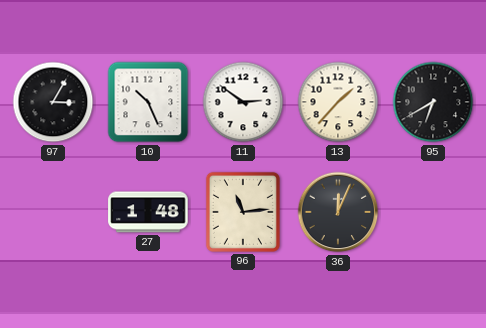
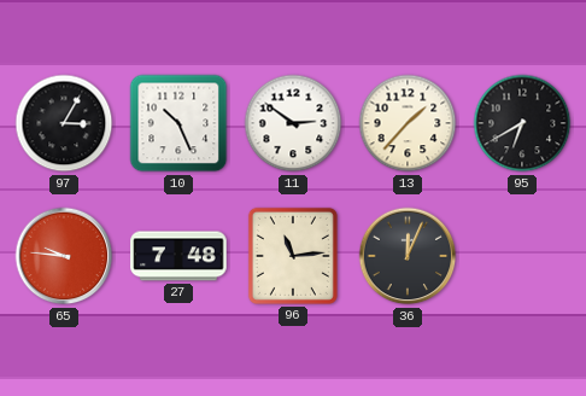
65: none -> 9:46 (64, 256)
27: 1:48 -> 7:48 (178, 256)
